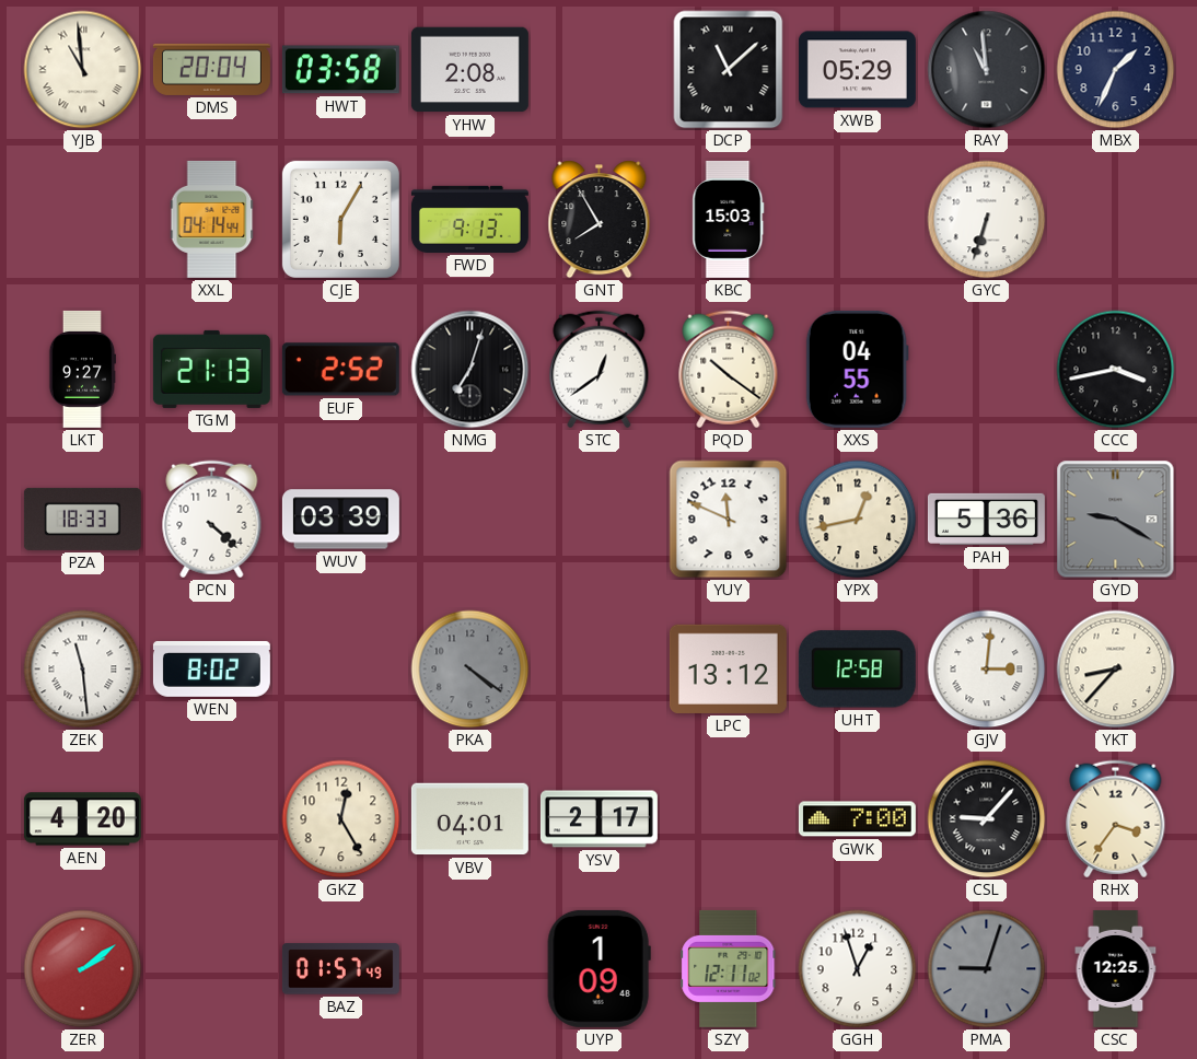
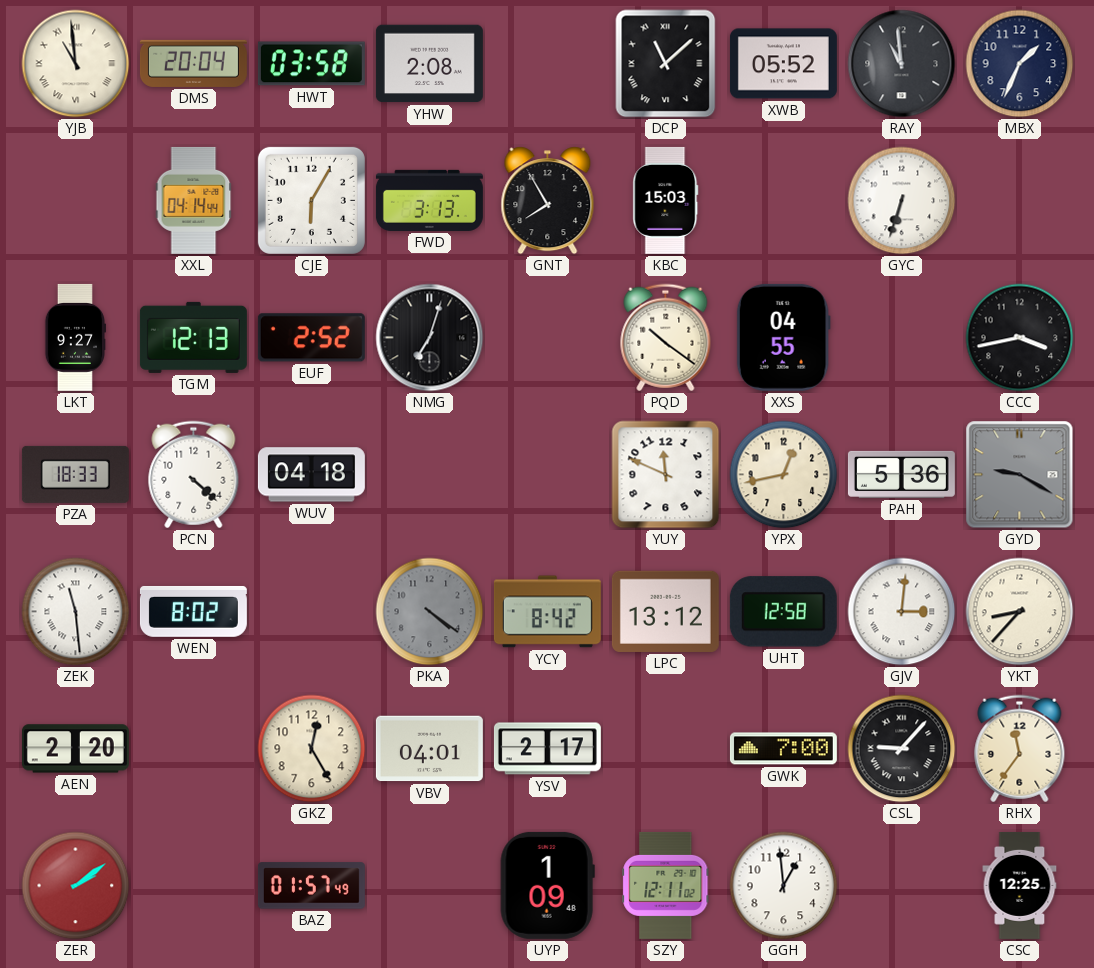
XWB: 05:29 -> 05:52 (783, 64)
FWD: 9:13 -> 3:13 (429, 200)
TGM: 21:13 -> 12:13 (193, 337)
STC: 12:39 -> none (600, 370)
WUV: 03:39 -> 04:18 (311, 475)
YCY: none -> 8:42 (547, 612)
AEN: 4:20 -> 2:20 (75, 749)
RHX: 3:36 -> 11:36 (1020, 749)
GGH: 12:57 -> 12:59 (784, 886)
PMA: 9:03 -> none (987, 969)
